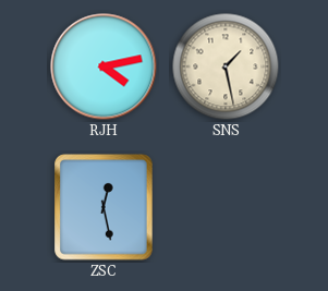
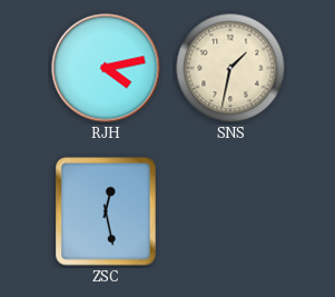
SNS: 1:28 -> 1:32 (230, 68)
